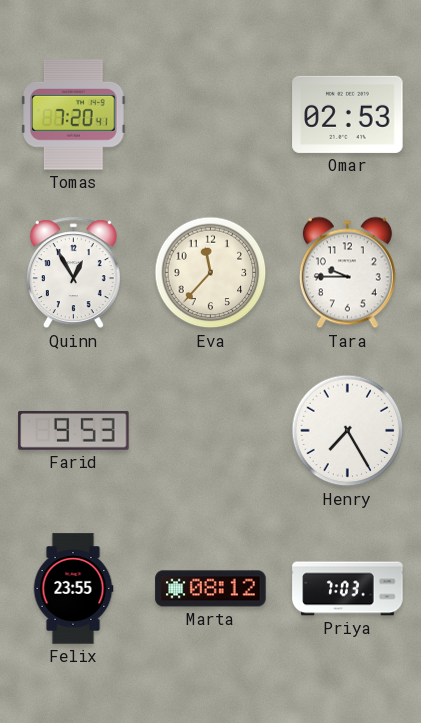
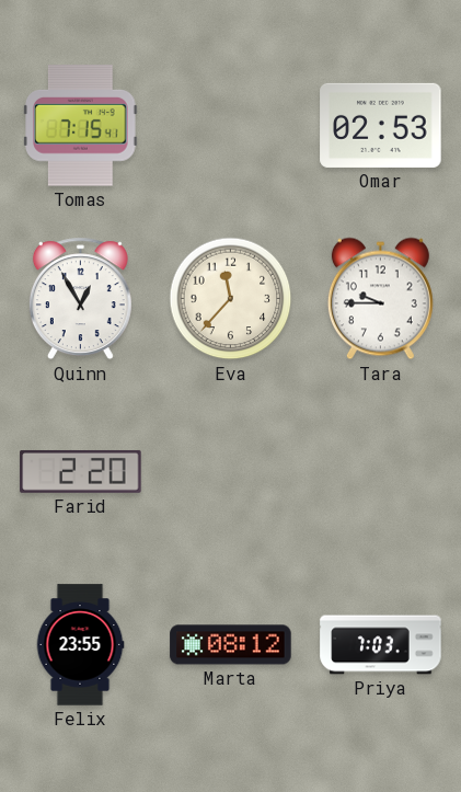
Tomas: 7:20 -> 7:15 (81, 126)
Farid: 9:53 -> 2:20 (81, 471)
Henry: 7:25 -> none (348, 431)
